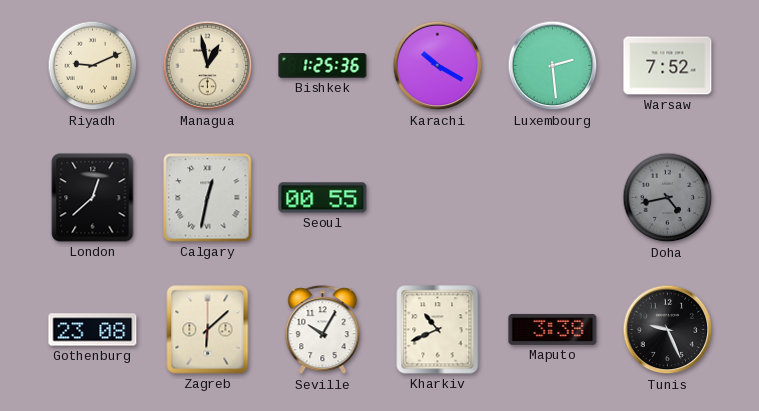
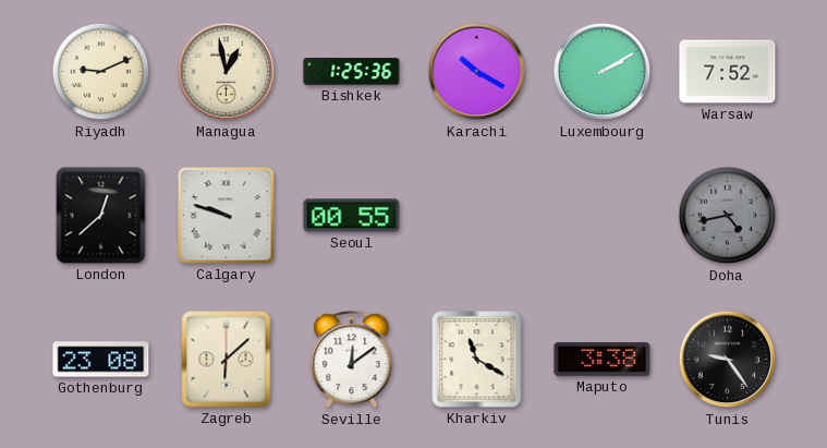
Luxembourg: 2:29 -> 2:10 (603, 72)
Calgary: 12:32 -> 9:48 (227, 216)
Seville: 10:05 -> 12:09 (352, 360)
Kharkiv: 10:41 -> 11:20 (477, 360)
Tunis: 9:26 -> 9:24 (728, 360)
